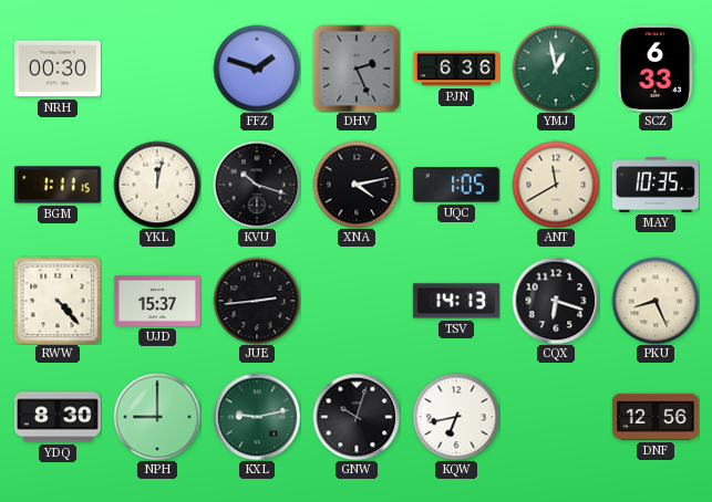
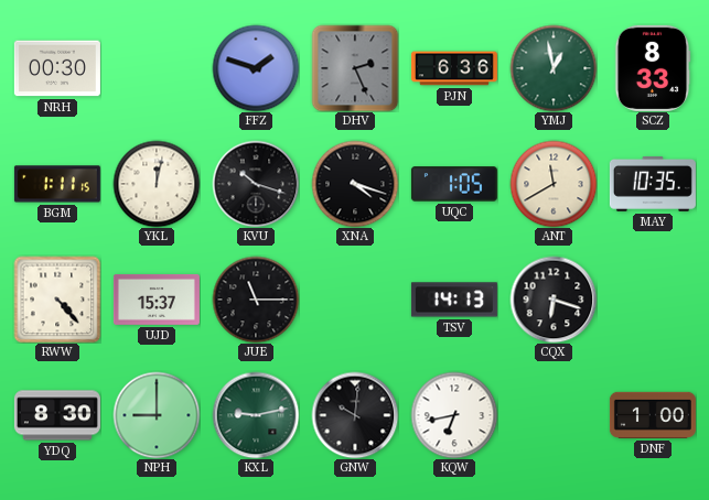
SCZ: 6:33 -> 8:33 (653, 68)
XNA: 4:13 -> 4:18 (355, 184)
JUE: 2:44 -> 11:15 (256, 300)
PKU: 8:26 -> none (656, 301)
GNW: 10:03 -> 10:01 (355, 415)
DNF: 12:56 -> 1:00 (653, 415)
